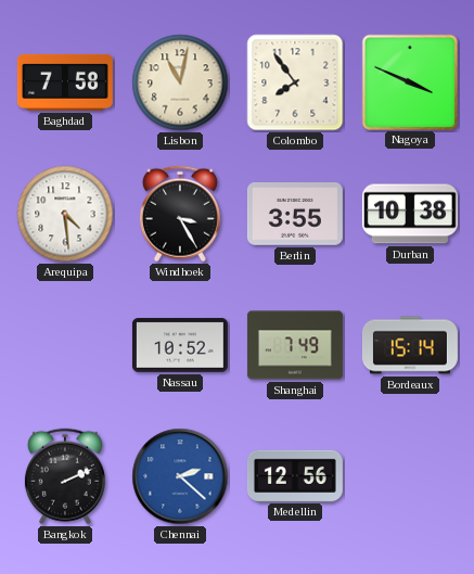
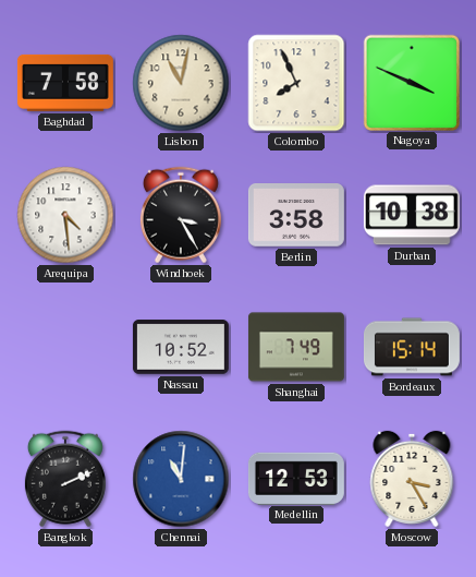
Colombo: 7:54 -> 7:56 (296, 83)
Berlin: 3:55 -> 3:58 (296, 216)
Chennai: 2:22 -> 11:01 (181, 479)
Medellin: 12:56 -> 12:53 (296, 478)
Moscow: none -> 3:25 (412, 479)
